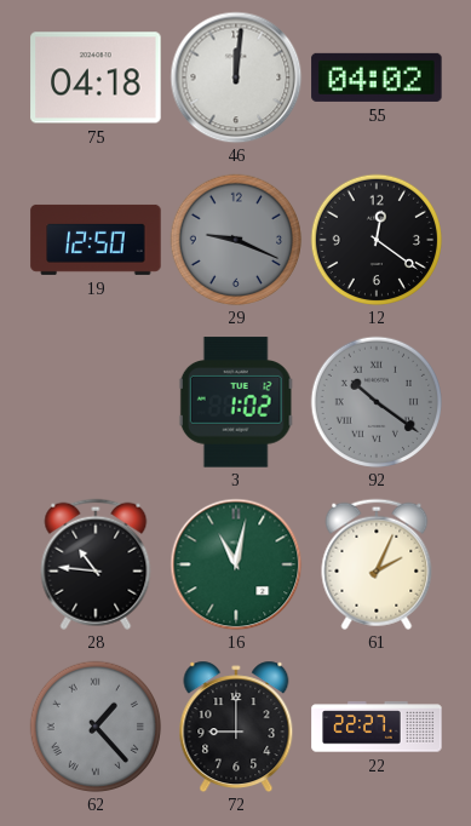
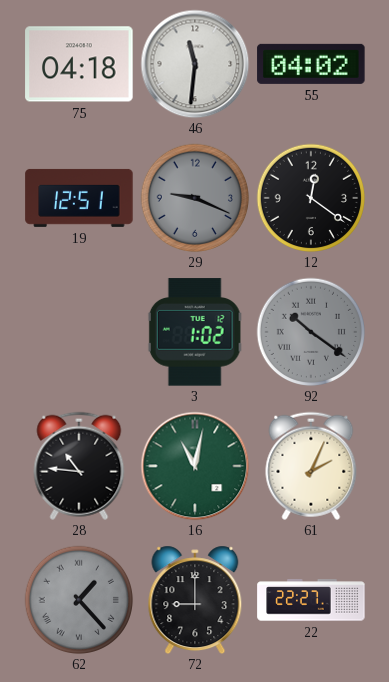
46: 12:01 -> 11:31 (195, 64)
19: 12:50 -> 12:51 (79, 198)
